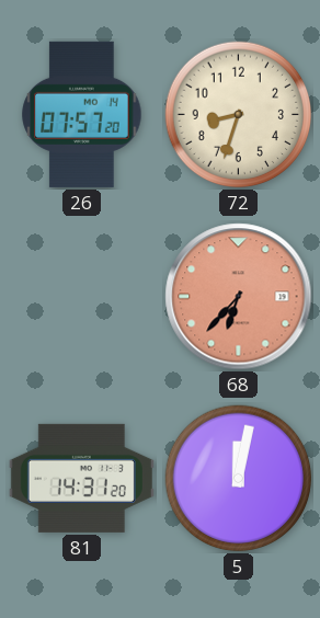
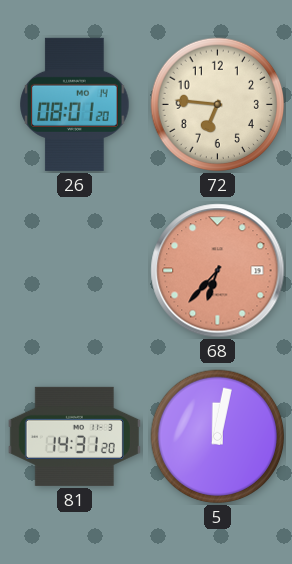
26: 07:57 -> 08:01 (75, 104)
72: 8:33 -> 6:46 (218, 105)
